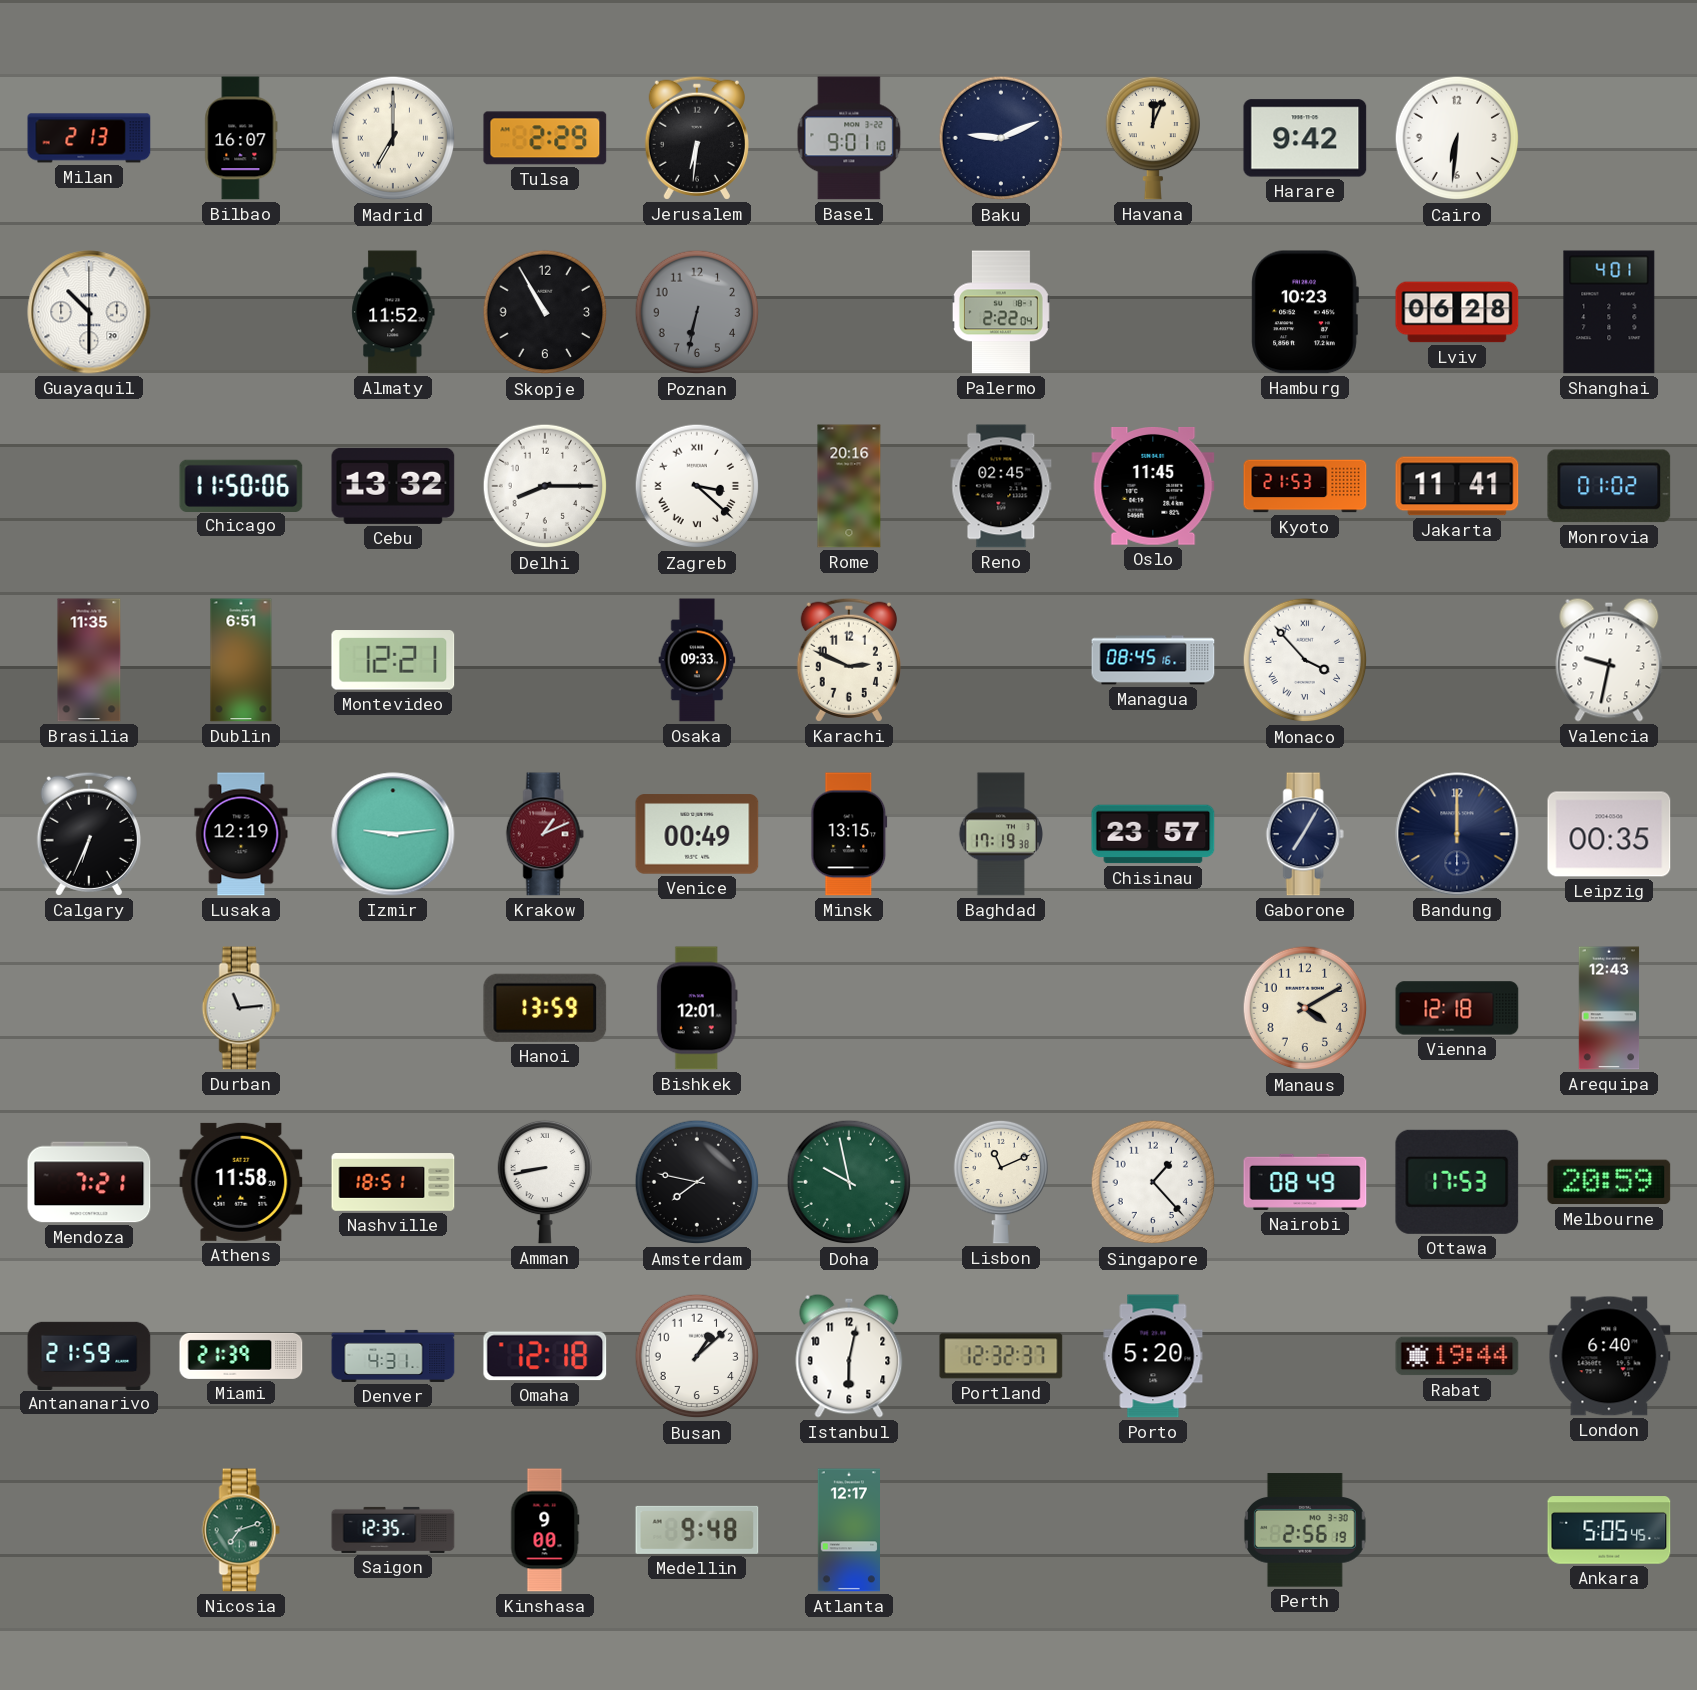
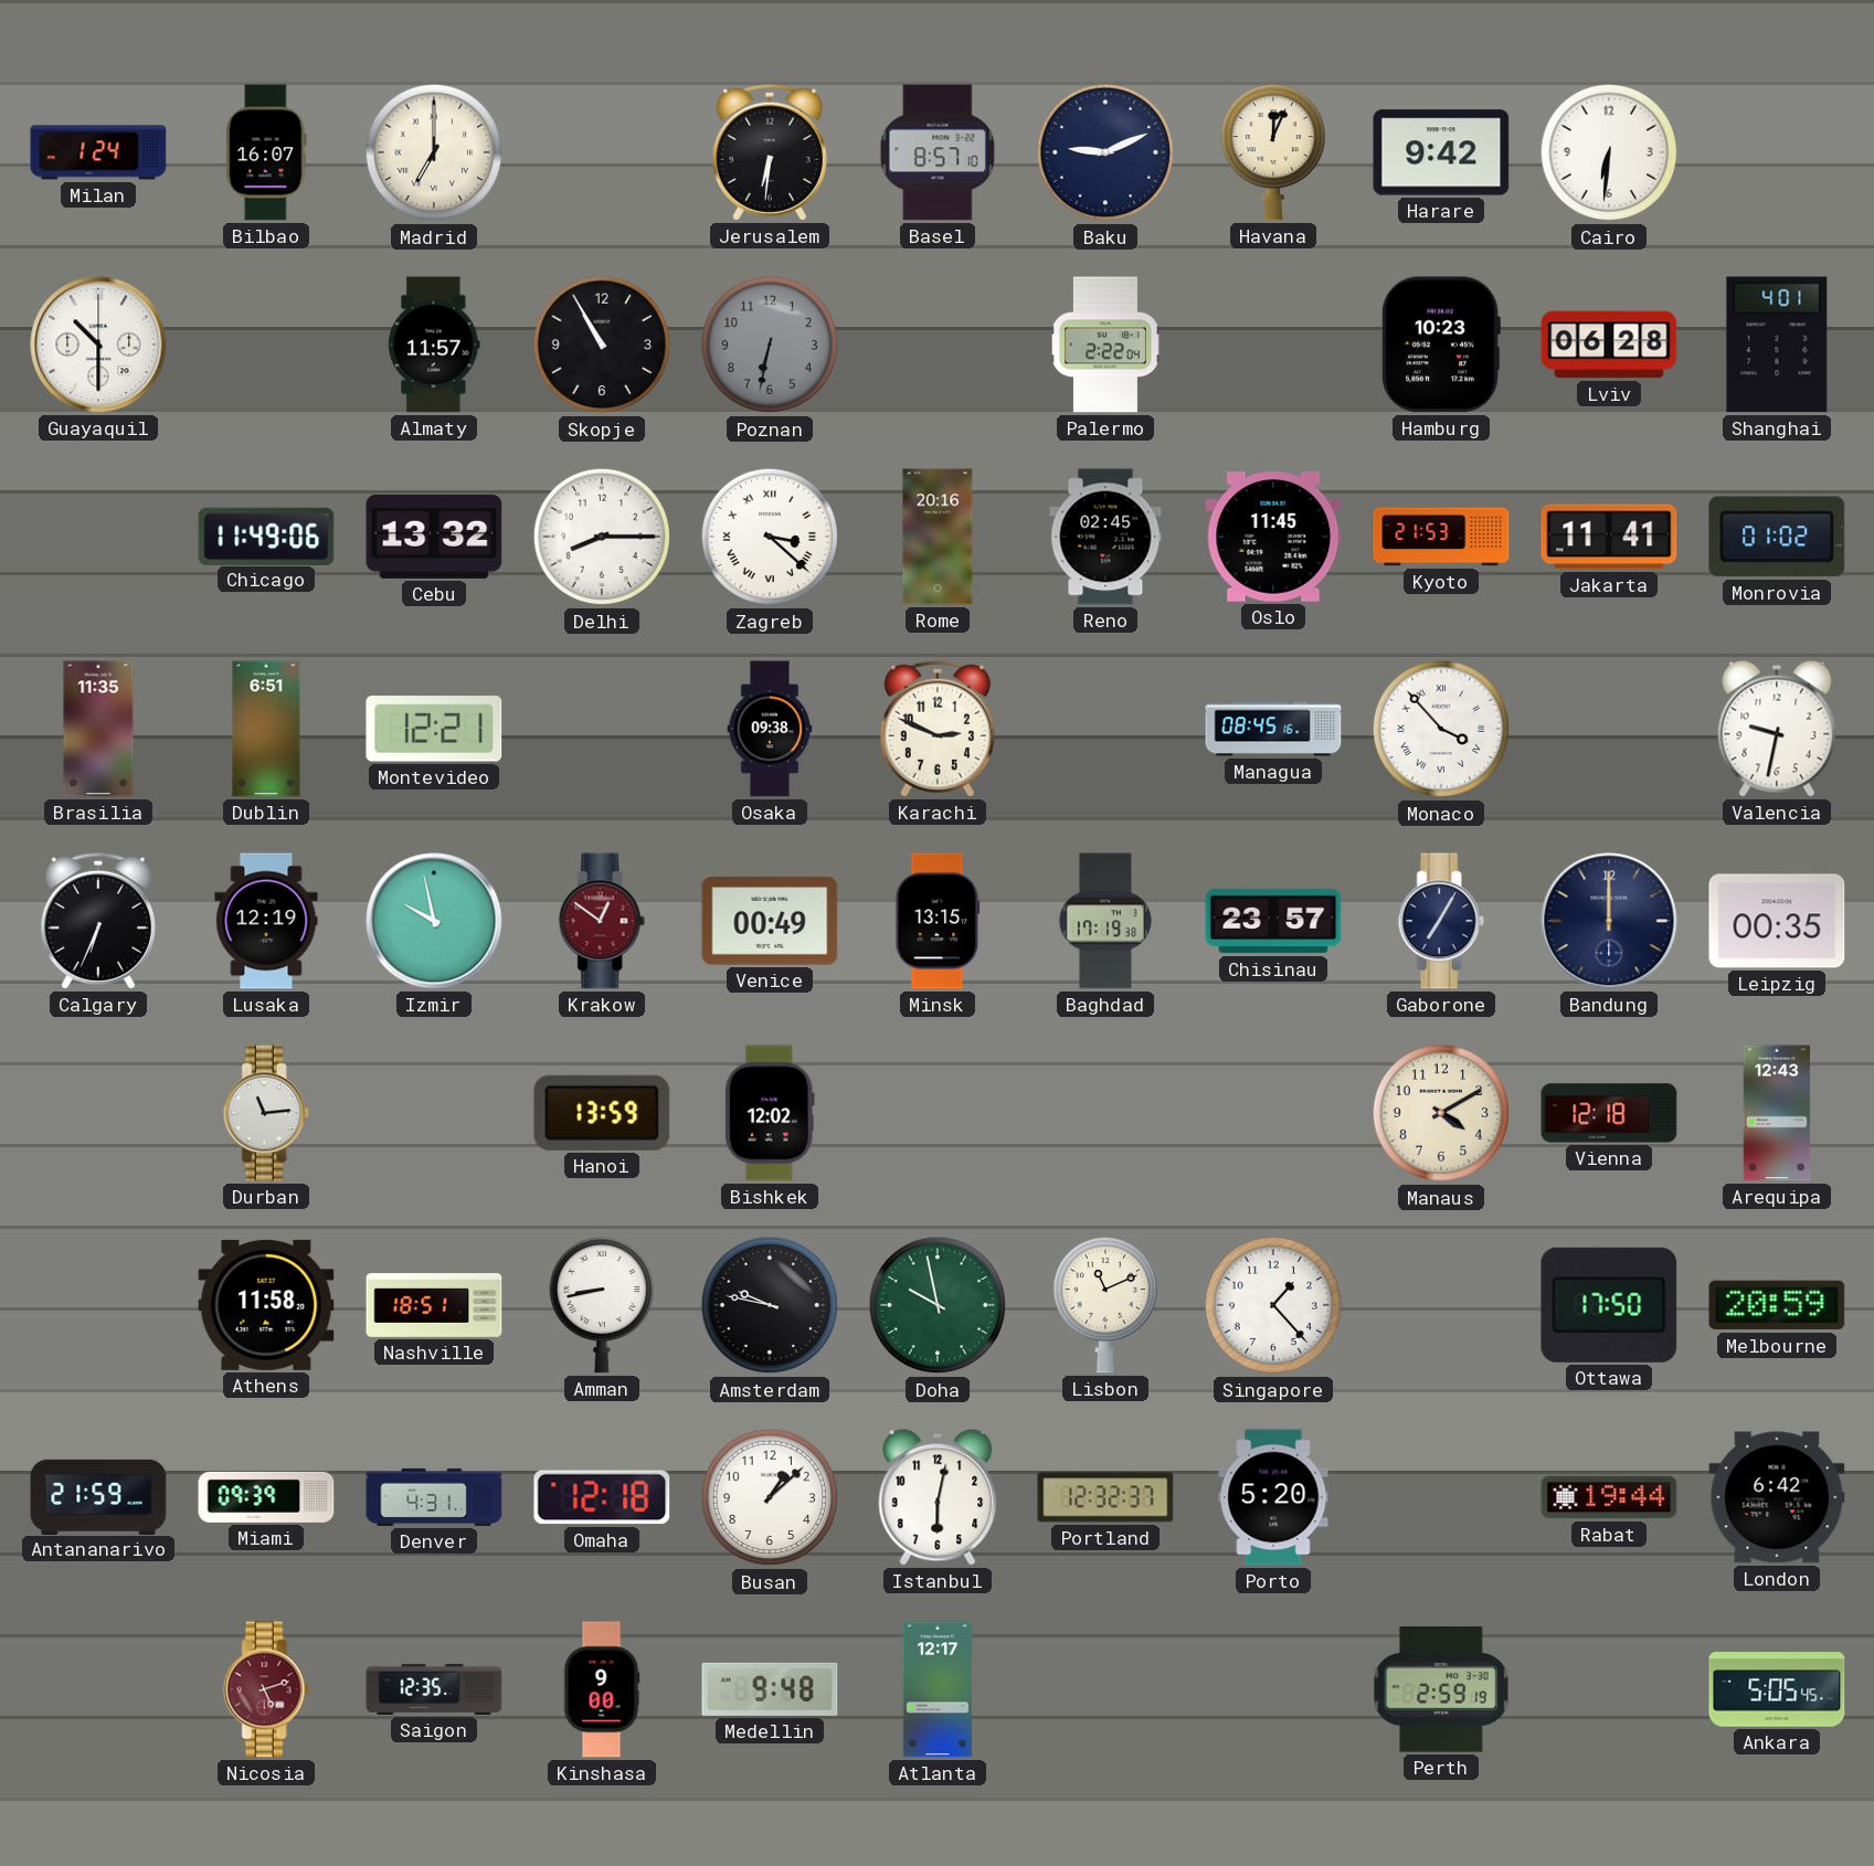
Milan: 2:13 -> 1:24 (98, 152)
Tulsa: 2:29 -> none (545, 138)
Basel: 9:01 -> 8:57 (938, 152)
Almaty: 11:52 -> 11:57 (434, 344)
Chicago: 11:50 -> 11:49 (266, 536)
Osaka: 09:33 -> 09:38 (770, 729)
Izmir: 9:14 -> 9:58 (434, 921)
Krakow: 1:11 -> 12:51 (602, 921)
Bishkek: 12:01 -> 12:02 (770, 1113)
Mendoza: 7:21 -> none (89, 1182)
Amsterdam: 7:47 -> 9:47 (770, 1305)
Nairobi: 08:49 -> none (1305, 1182)
Ottawa: 17:53 -> 17:50 (1609, 1305)
Miami: 21:39 -> 09:39 (266, 1497)
London: 6:40 -> 6:42 (1777, 1497)
Nicosia: 7:12 -> 5:12 (266, 1689)
Nicosia dial: green -> burgundy (266, 1689)
Perth: 2:56 -> 2:59 (1441, 1689)
